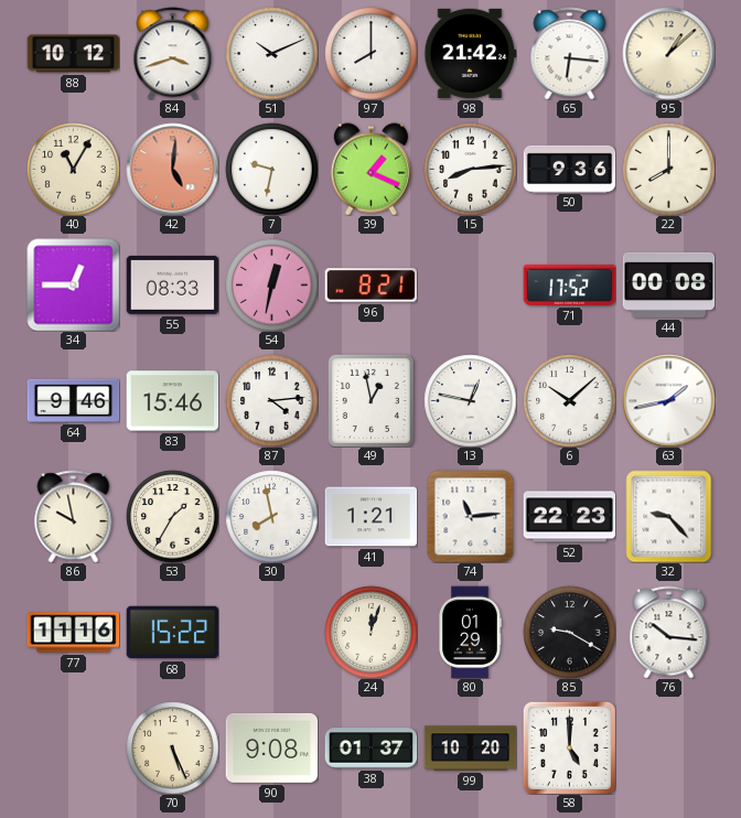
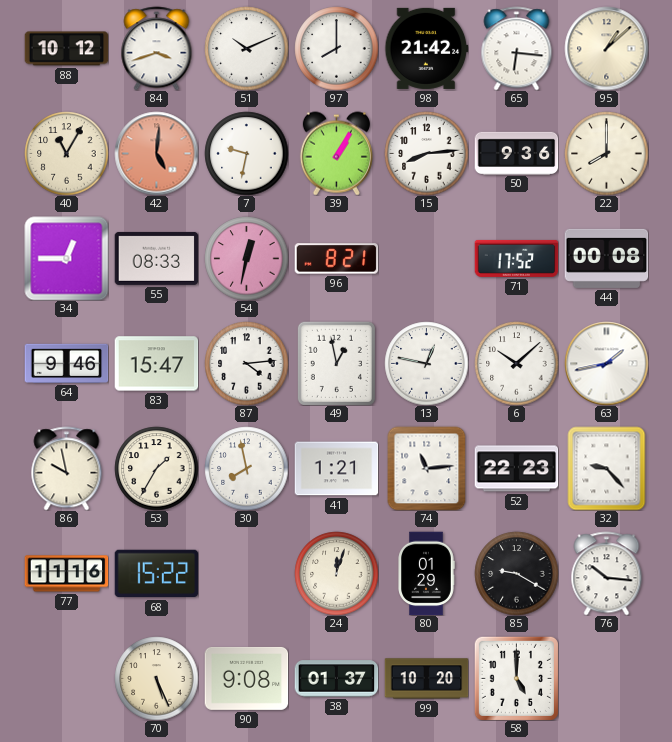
39: 1:19 -> 1:05 (336, 153)
83: 15:46 -> 15:47 (156, 364)
